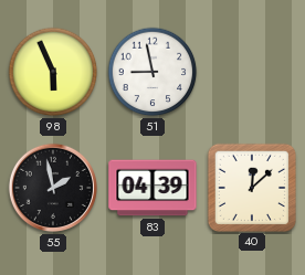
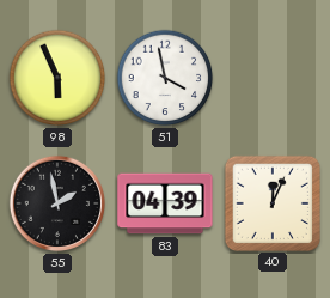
51: 8:58 -> 3:58 (165, 78)
40: 12:08 -> 12:04 (271, 202)
